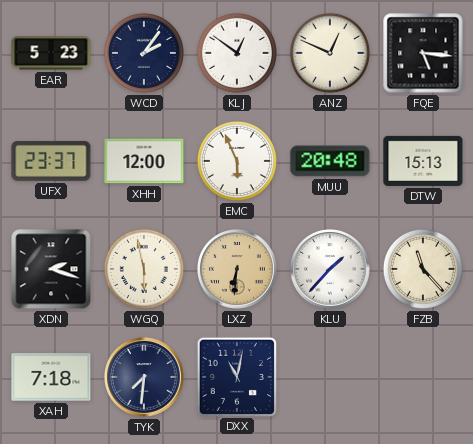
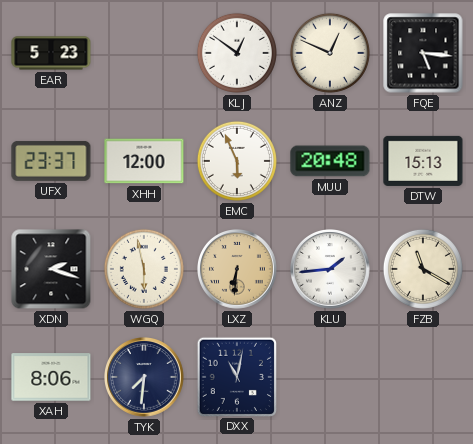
WCD: 2:06 -> none (144, 53)
KLU: 1:37 -> 1:44 (331, 270)
FZB: 11:23 -> 11:20 (423, 269)
XAH: 7:18 -> 8:06 (51, 377)
